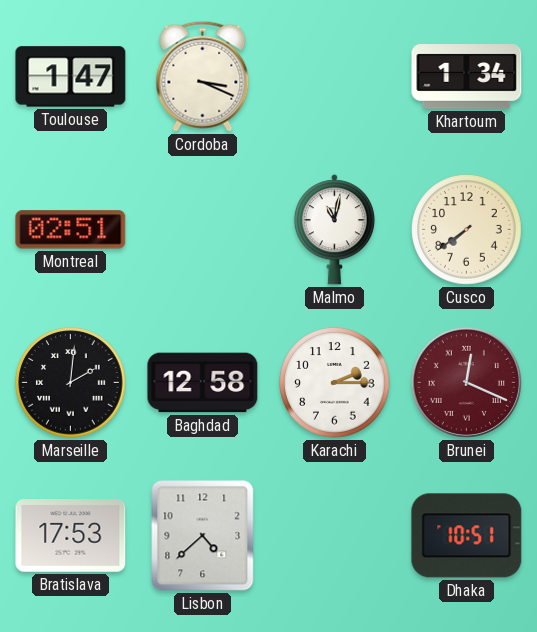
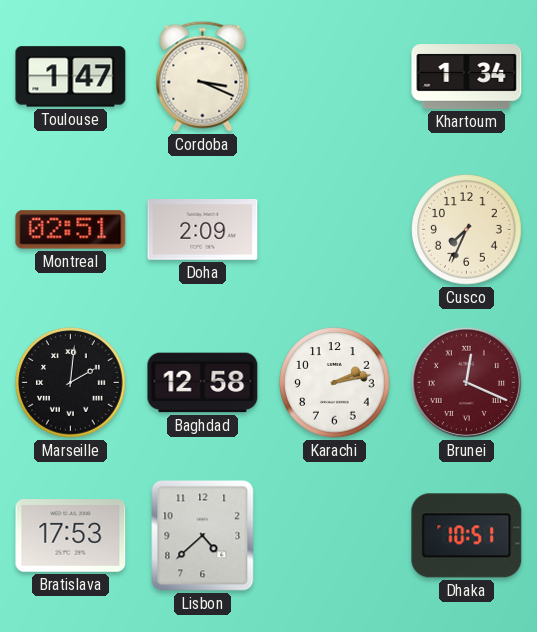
Doha: none -> 2:09 (203, 230)
Malmo: 11:02 -> none (334, 230)
Cusco: 7:39 -> 7:34 (467, 230)
Karachi: 2:15 -> 2:13 (335, 383)
